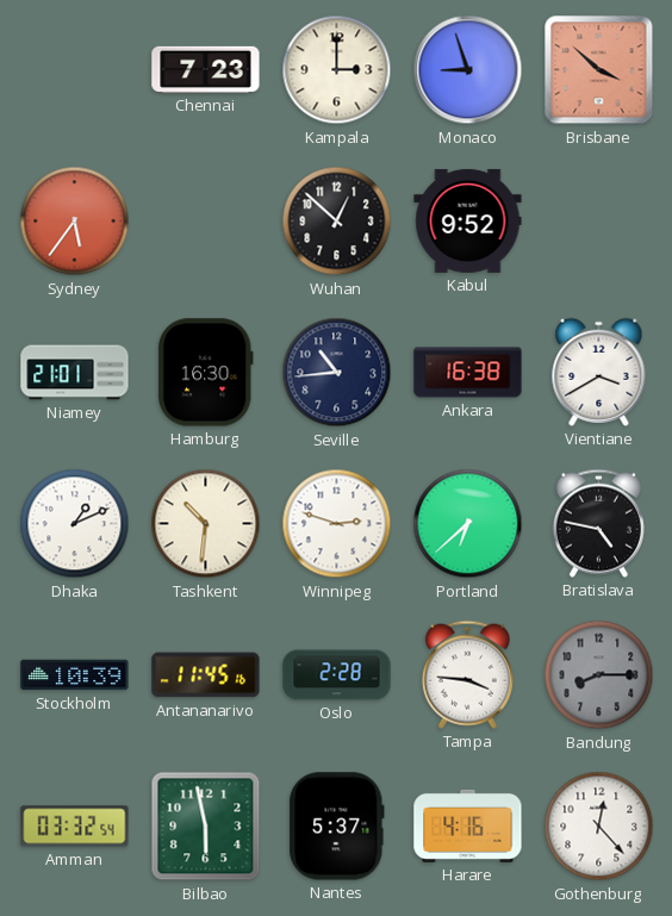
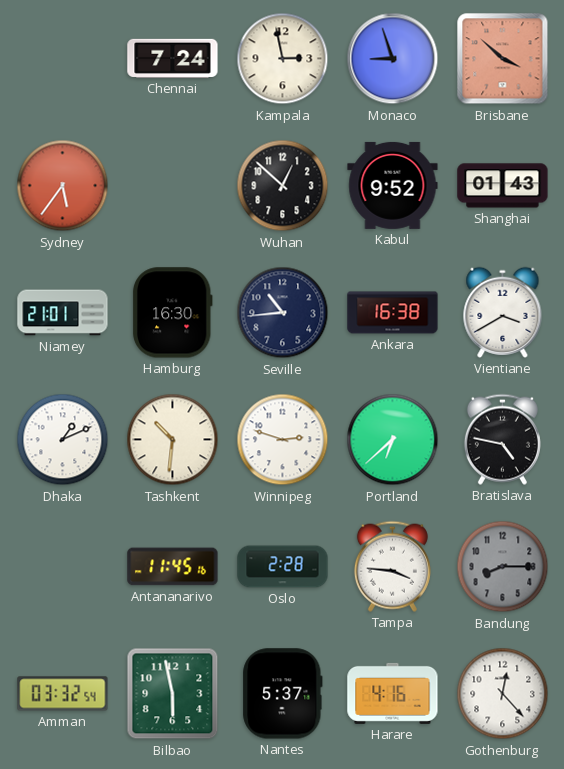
Chennai: 7:23 -> 7:24 (173, 58)
Kampala: 3:00 -> 2:58 (283, 59)
Shanghai: none -> 01:43 (503, 186)
Stockholm: 10:39 -> none (75, 675)
